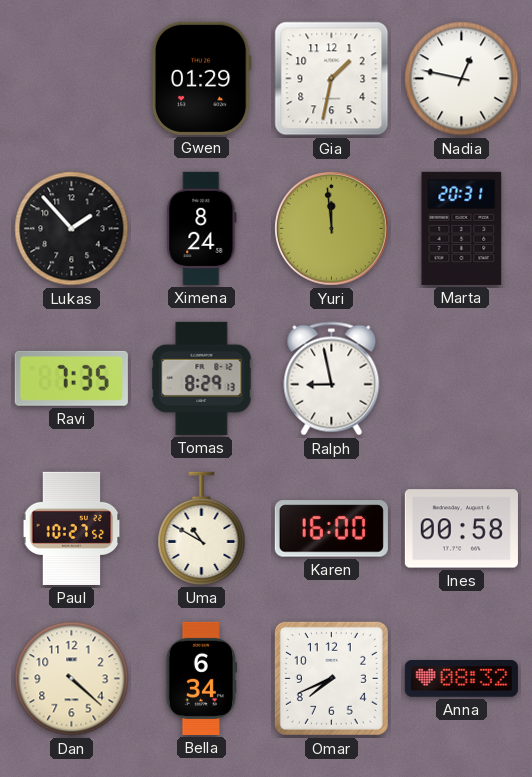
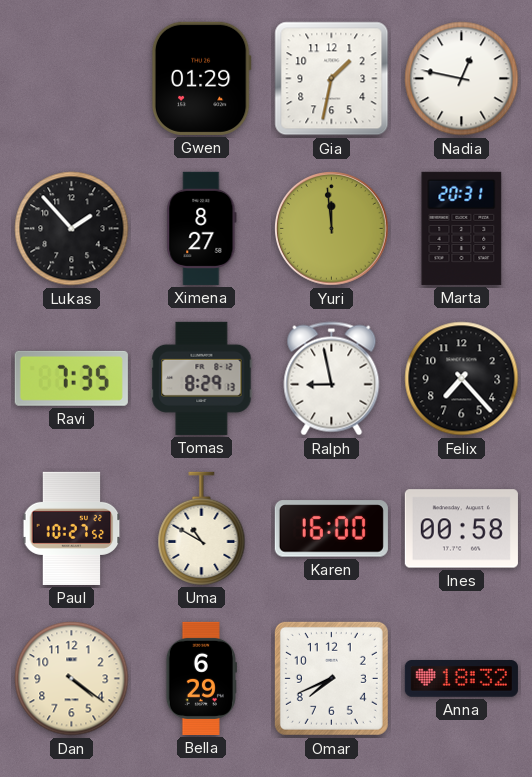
Ximena: 8:24 -> 8:27 (202, 228)
Felix: none -> 7:23 (462, 379)
Dan: 4:22 -> 4:21 (72, 679)
Bella: 6:34 -> 6:29 (201, 678)
Anna: 08:32 -> 18:32 (461, 679)
